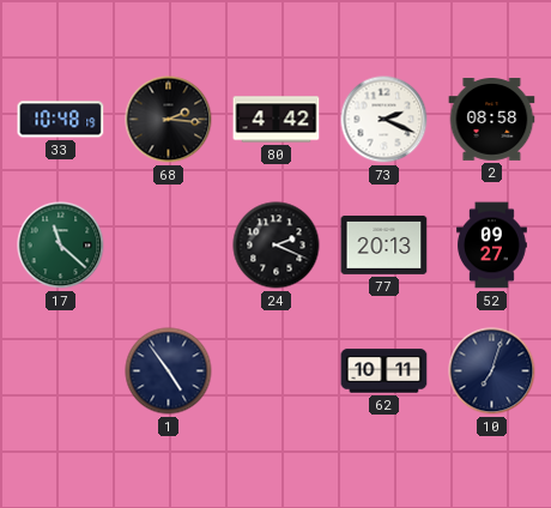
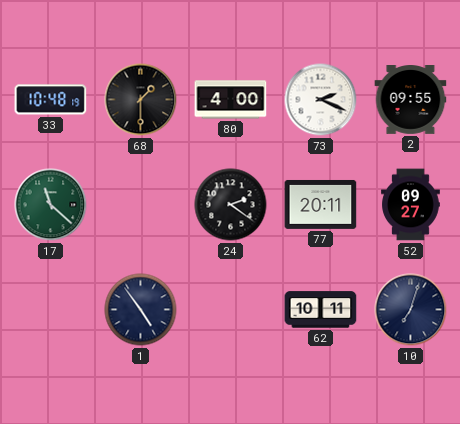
68: 2:16 -> 1:30 (141, 100)
80: 4:42 -> 4:00 (231, 100)
2: 08:58 -> 09:55 (411, 100)
24: 2:19 -> 2:21 (231, 205)
77: 20:13 -> 20:11 (321, 204)
